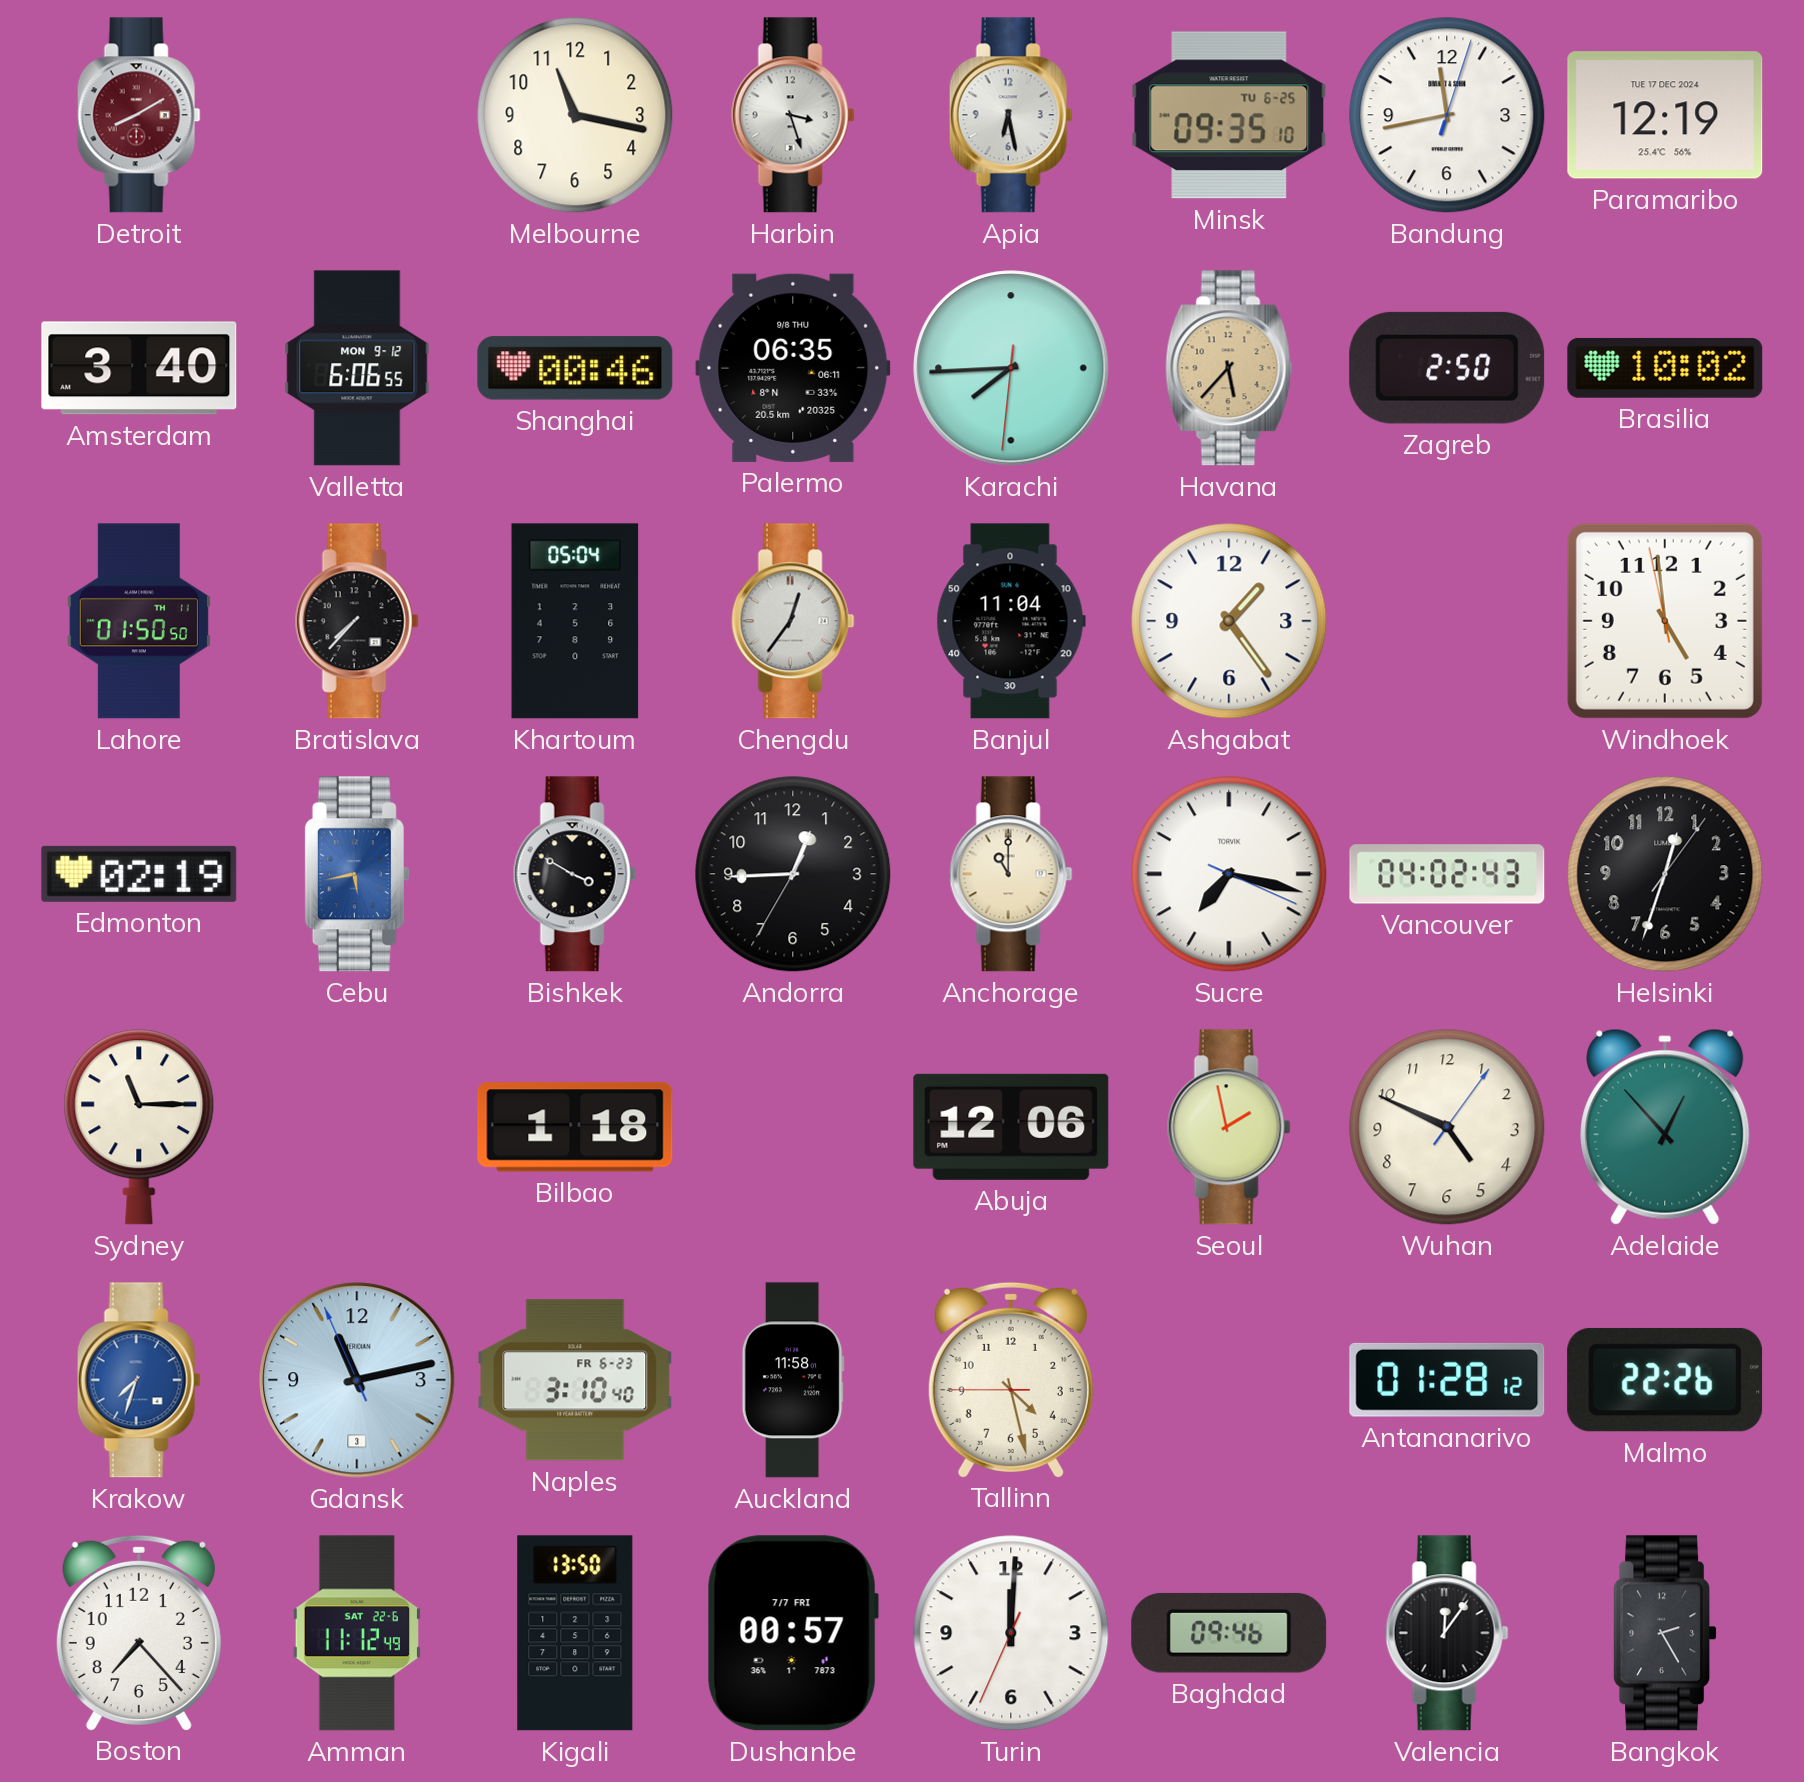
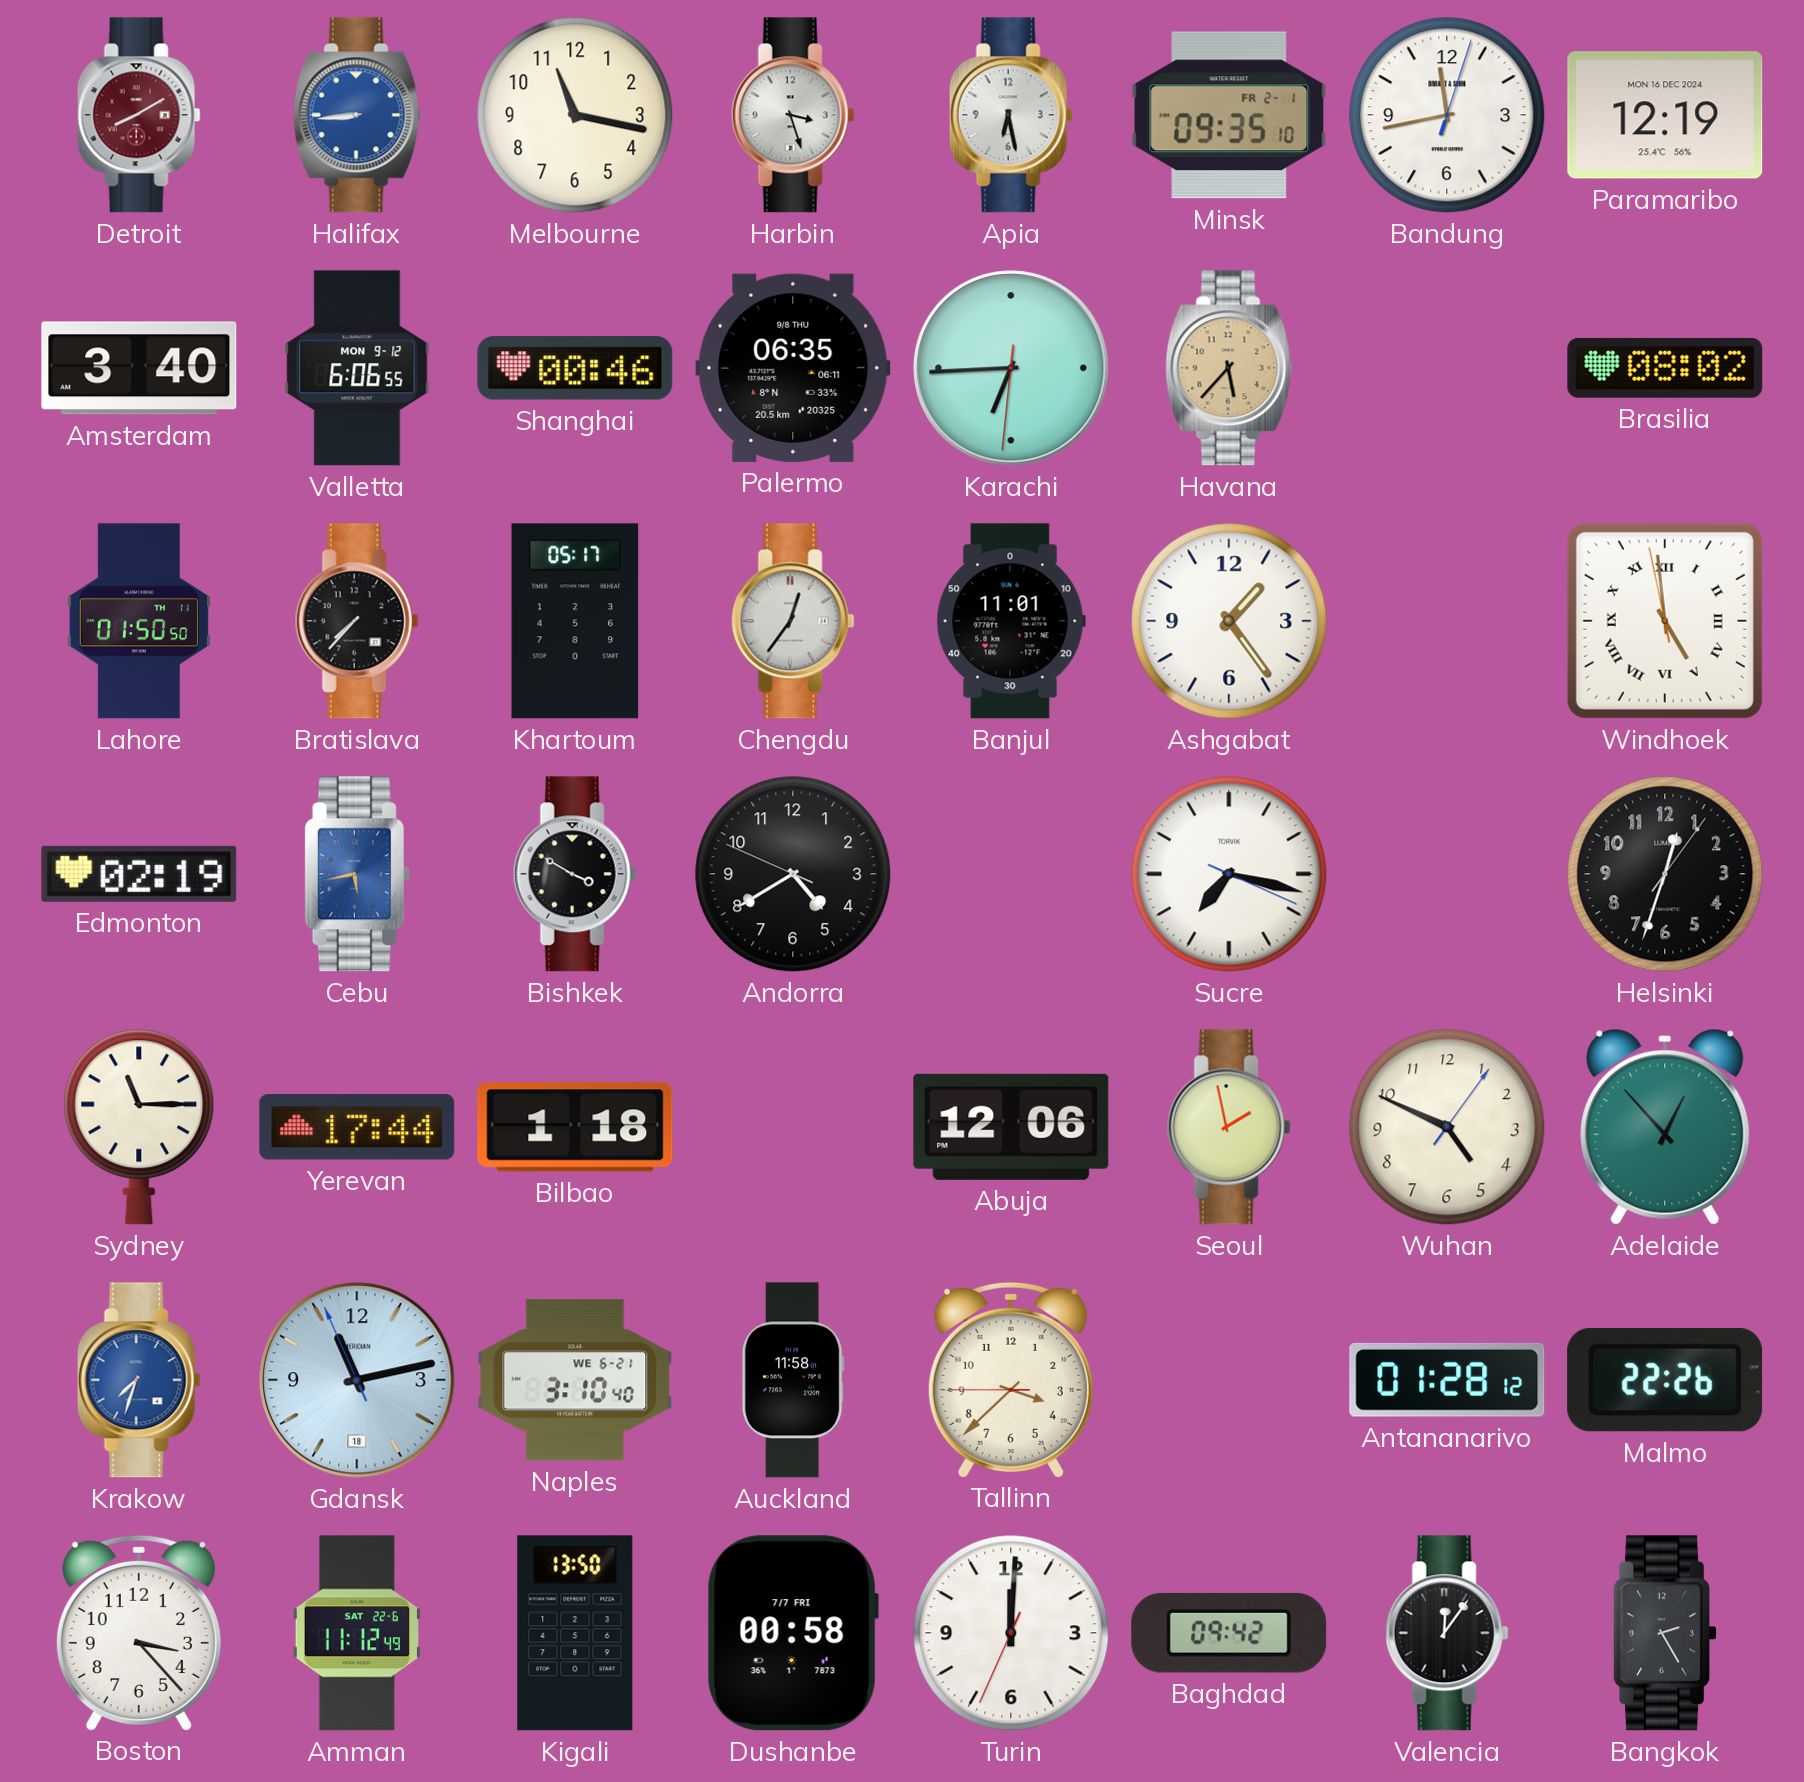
Halifax: none -> 8:44 (357, 115)
Minsk date: TU 6-25 -> FR 2-1 (1229, 115)
Paramaribo date: TUE 17 DEC 2024 -> MON 16 DEC 2024 (1665, 115)
Karachi: 7:44 -> 6:44 (1011, 368)
Zagreb: 2:50 -> none (1447, 368)
Brasilia: 10:02 -> 08:02 (1665, 368)
Khartoum: 05:04 -> 05:17 (575, 621)
Banjul: 11:04 -> 11:01 (1011, 621)
Windhoek numerals: Arabic -> Roman (1665, 621)
Andorra: 12:44 -> 4:39 (793, 874)
Anchorage: 11:00 -> none (1011, 874)
Vancouver: 04:02 -> none (1447, 874)
Yerevan: none -> 17:44 (357, 1127)
Gdansk date: 3 -> 18 (357, 1380)
Naples date: FR 6-23 -> WE 6-21 (575, 1380)
Tallinn: 4:27 -> 3:37 (1011, 1379)
Boston: 7:23 -> 3:23 (139, 1632)
Dushanbe: 00:57 -> 00:58 (793, 1633)
Baghdad: 09:46 -> 09:42 (1229, 1633)
